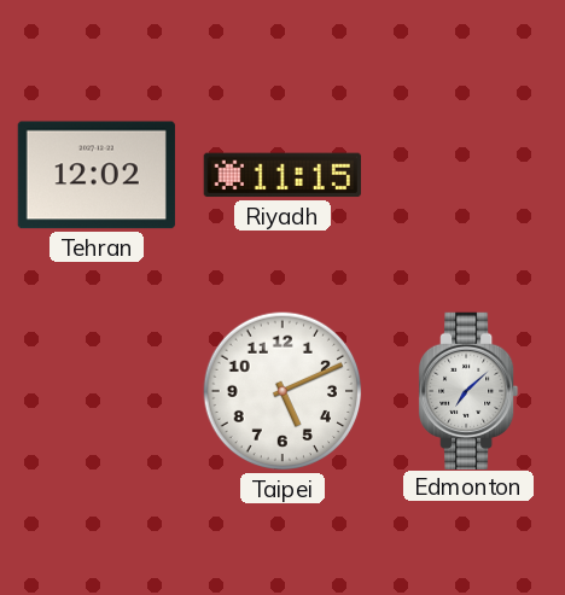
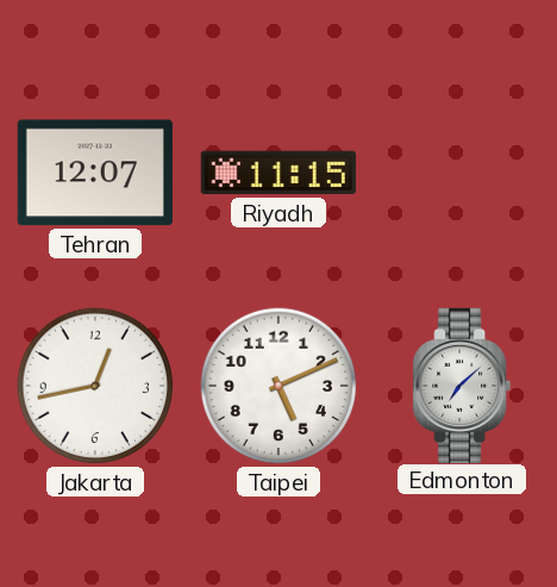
Tehran: 12:02 -> 12:07 (95, 173)
Jakarta: none -> 12:43 (95, 386)
